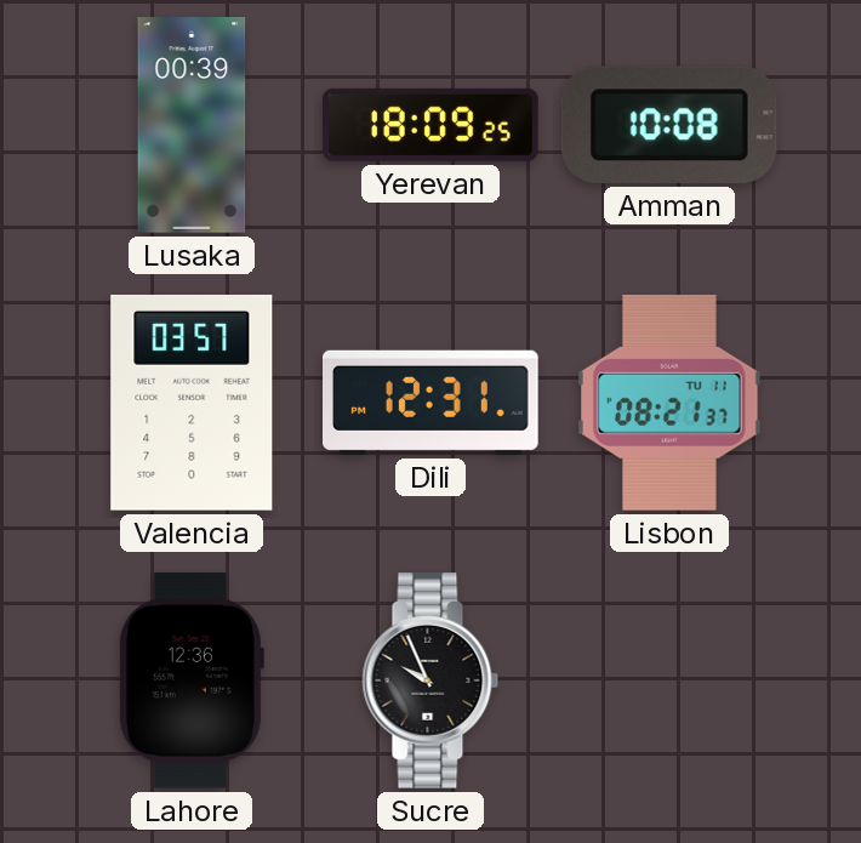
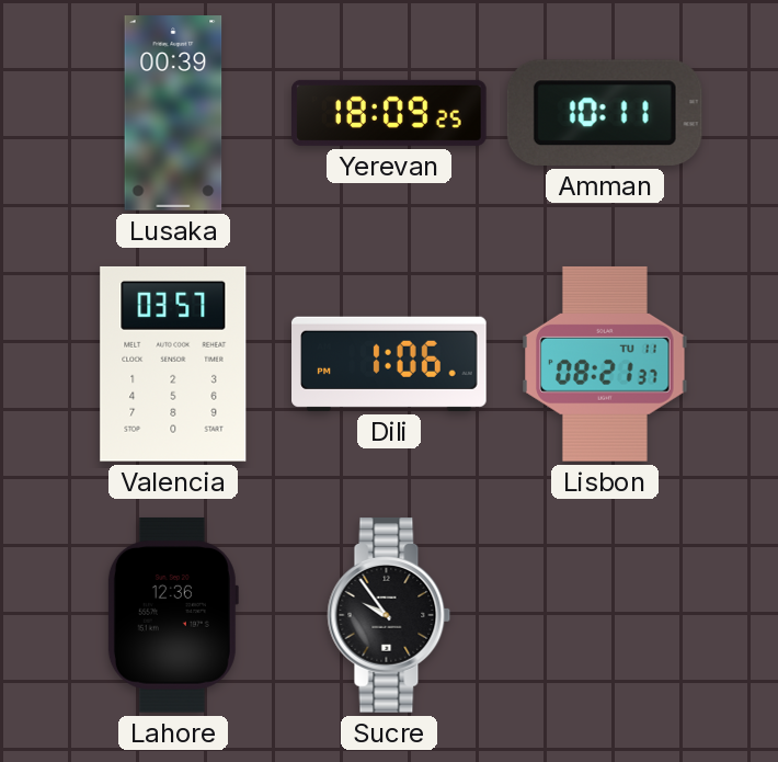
Amman: 10:08 -> 10:11 (605, 113)
Dili: 12:31 -> 1:06 (390, 364)
Sucre: 9:56 -> 9:54 (389, 616)
